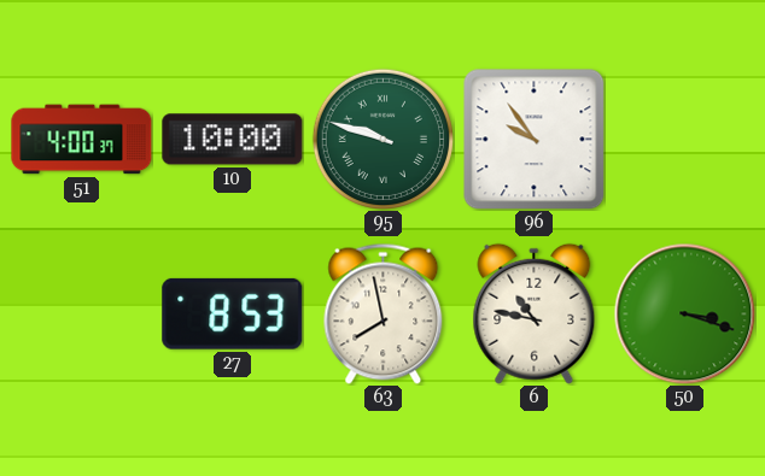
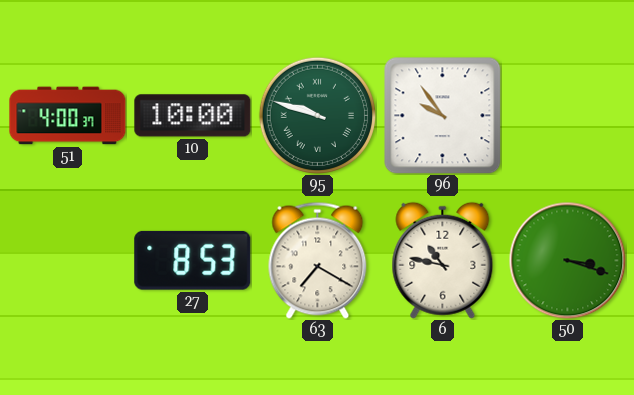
63: 7:58 -> 7:20 (318, 260)
